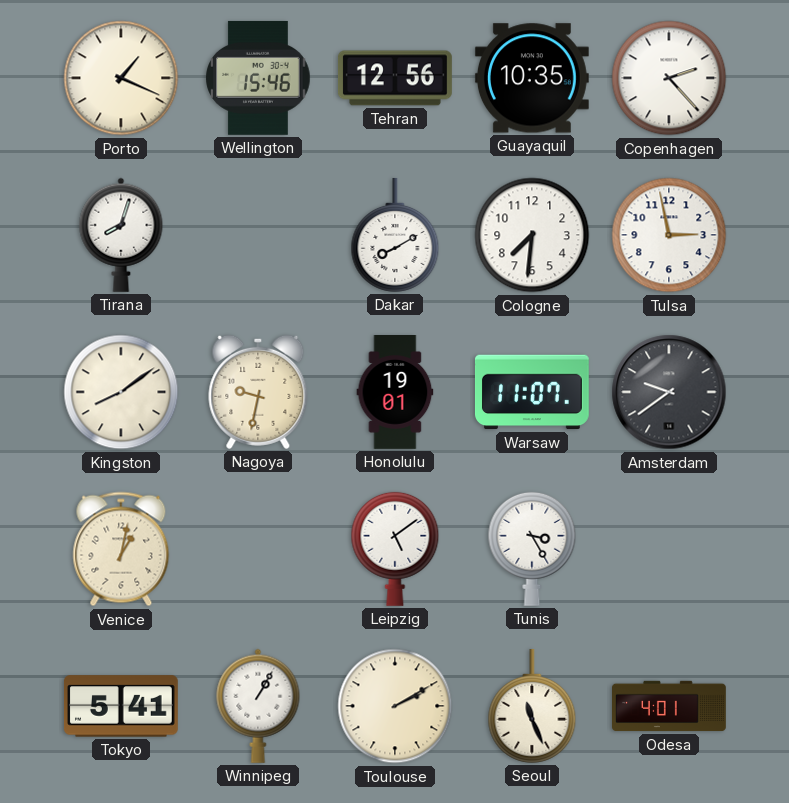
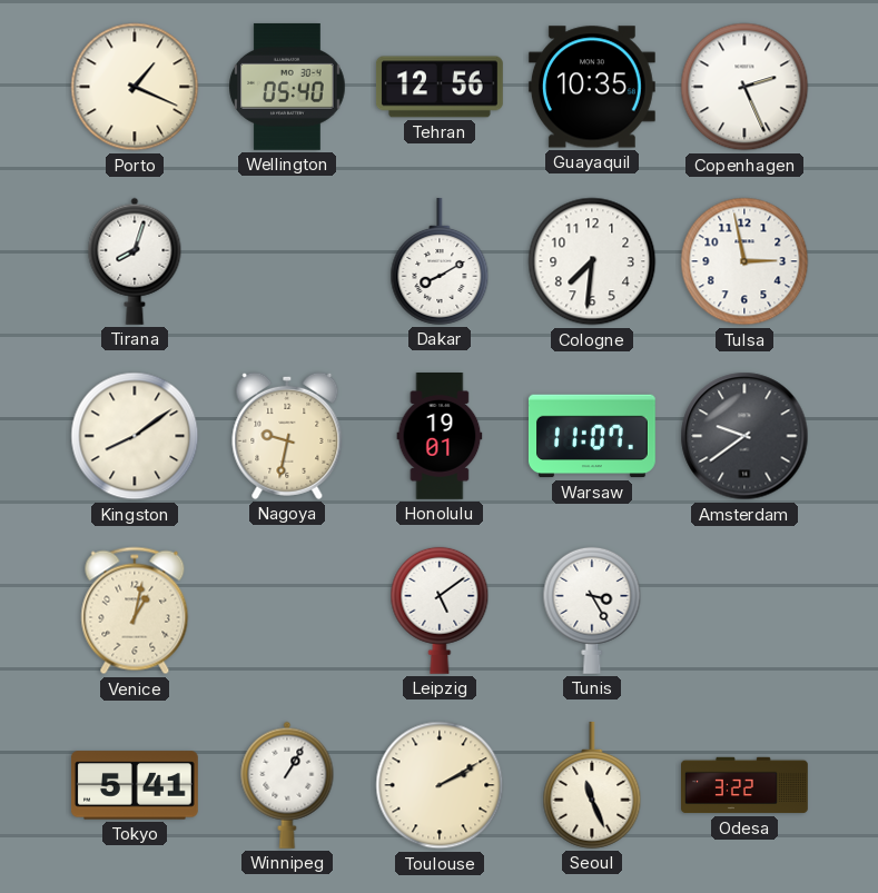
Wellington: 15:46 -> 05:40 (287, 87)
Copenhagen: 2:23 -> 2:26 (744, 87)
Odesa: 4:01 -> 3:22 (746, 785)
